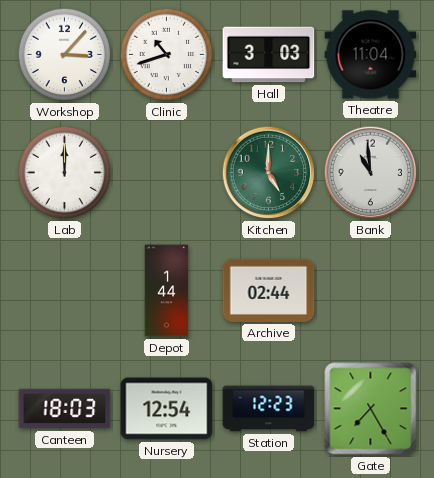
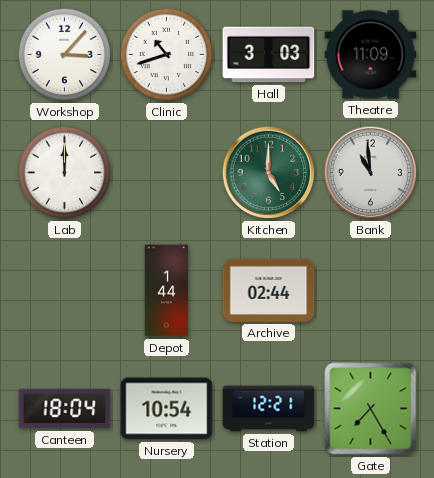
Theatre: 11:04 -> 11:09 (371, 55)
Canteen: 18:03 -> 18:04 (65, 409)
Nursery: 12:54 -> 10:54 (167, 409)
Station: 12:23 -> 12:21 (269, 409)
